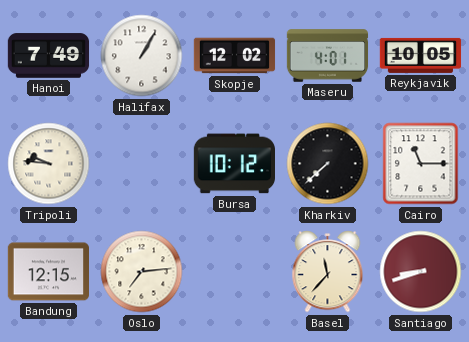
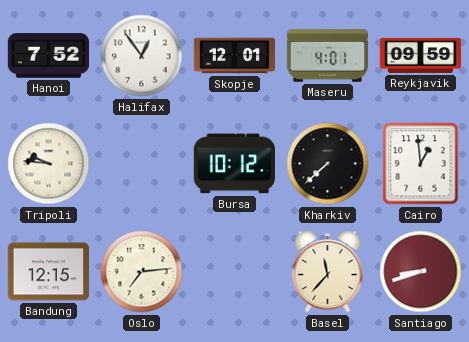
Hanoi: 7:49 -> 7:52 (49, 56)
Halifax: 1:05 -> 12:54 (142, 56)
Skopje: 12:02 -> 12:01 (235, 56)
Reykjavik: 10:05 -> 09:59 (421, 55)
Cairo: 11:15 -> 12:59 (421, 164)
